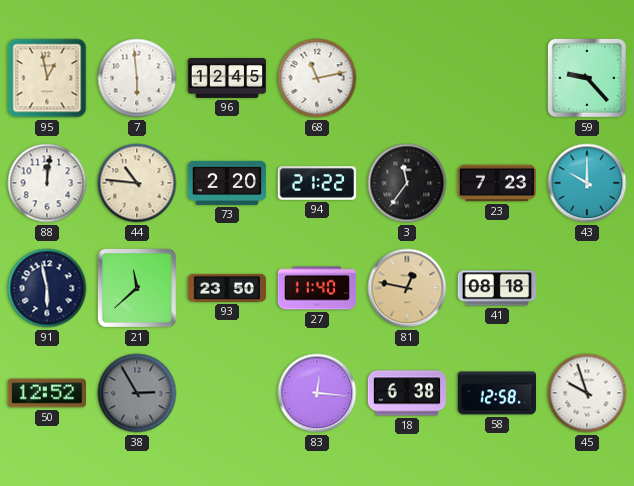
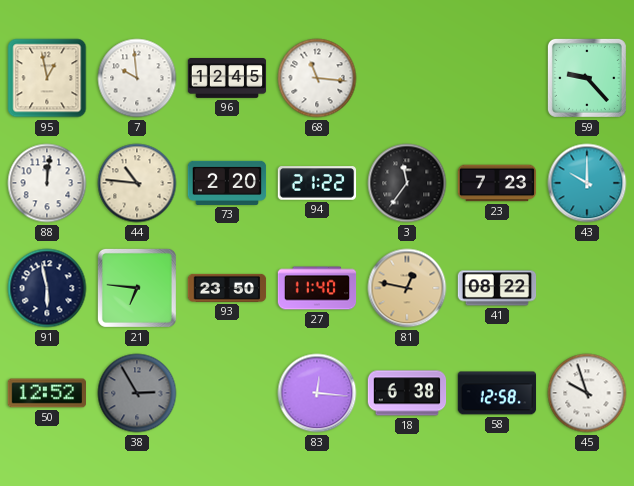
7: 5:59 -> 9:59 (137, 78)
68: 11:13 -> 11:16 (317, 78)
21: 11:38 -> 6:46 (137, 288)
41: 08:18 -> 08:22 (497, 288)
